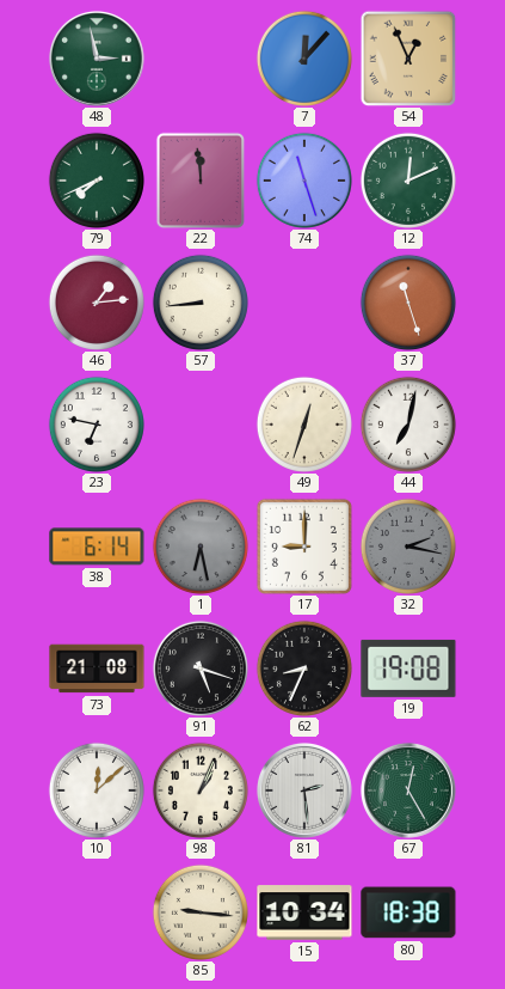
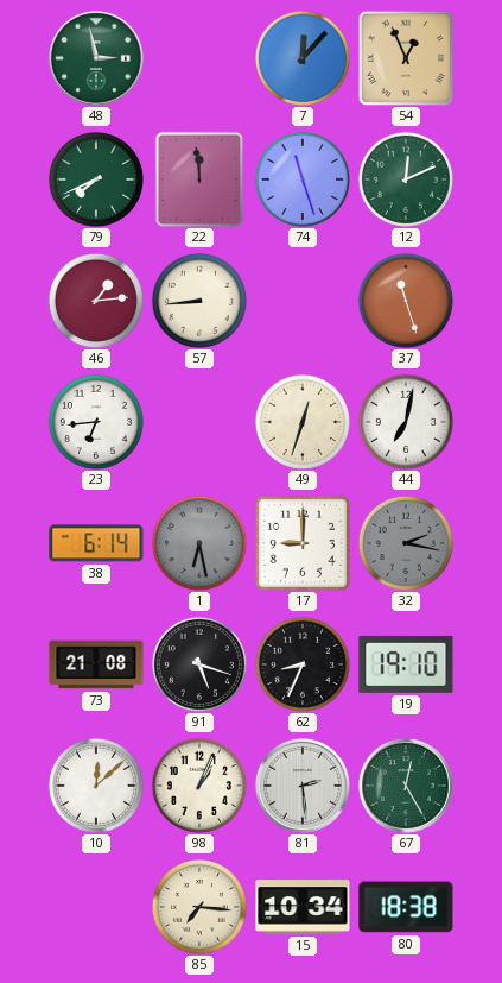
23: 6:47 -> 6:44 (96, 422)
19: 19:08 -> 19:10 (406, 664)
85: 9:16 -> 7:16 (199, 907)
